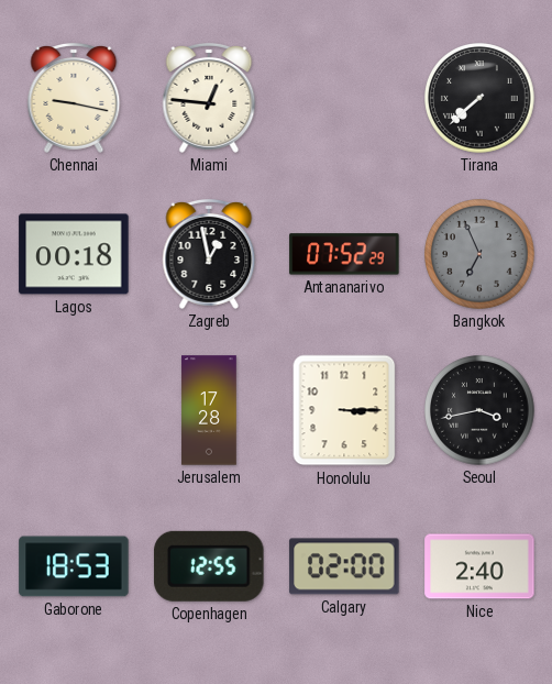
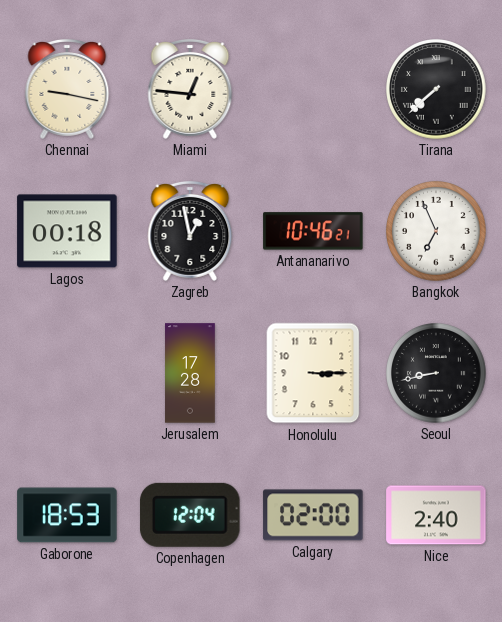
Antananarivo: 07:52 -> 10:46 (313, 231)
Bangkok dial: grey -> white (436, 231)
Seoul: 3:43 -> 8:43 (436, 373)
Copenhagen: 12:55 -> 12:04 (190, 515)
